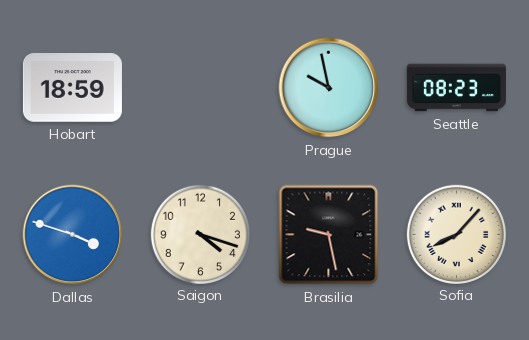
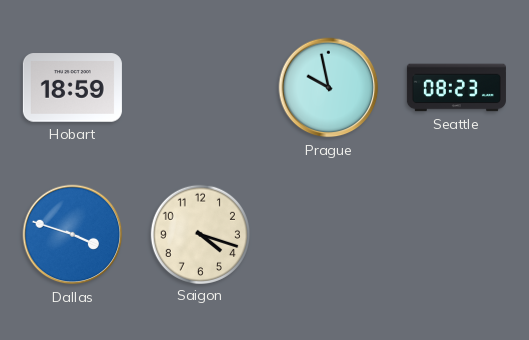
Brasilia: 9:28 -> none (329, 235)
Sofia: 8:07 -> none (456, 234)
